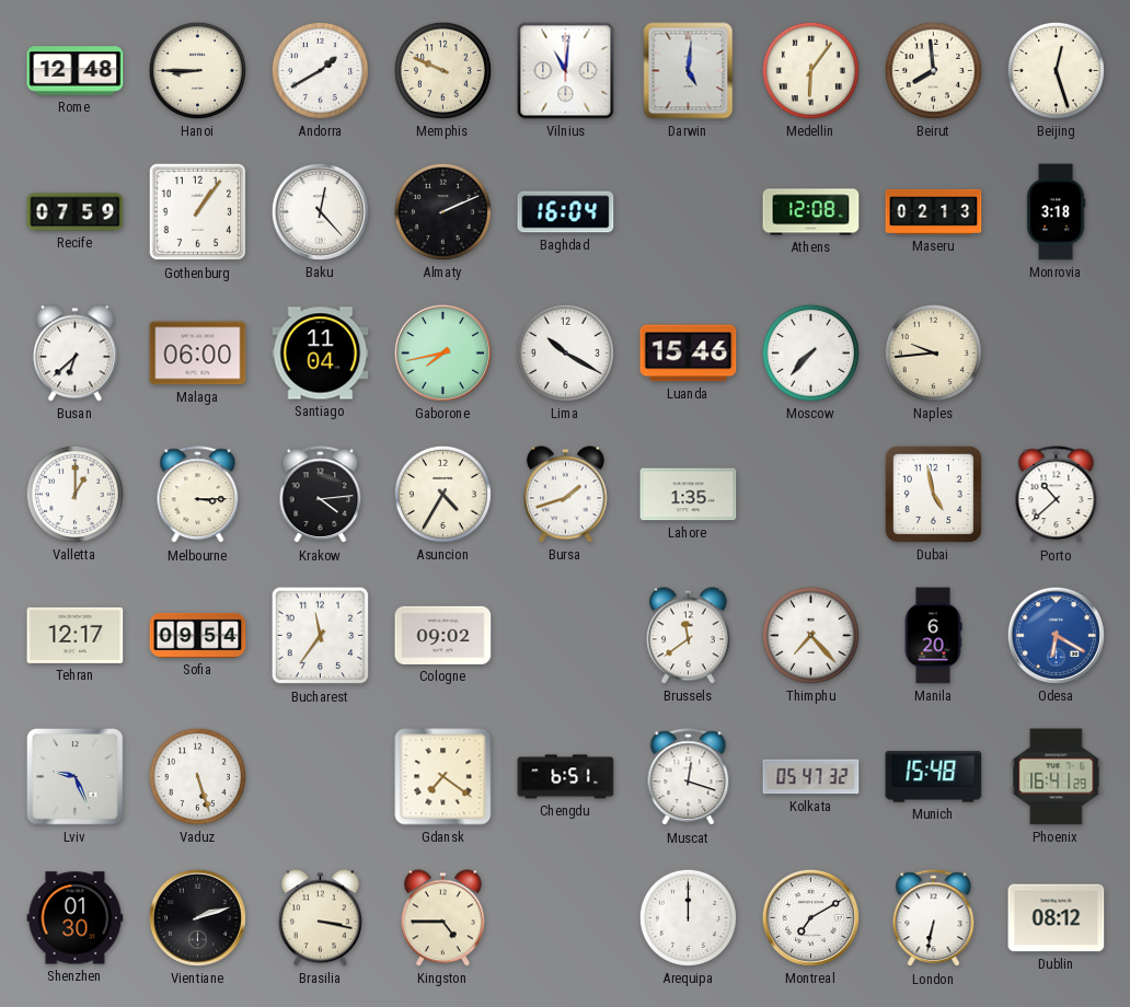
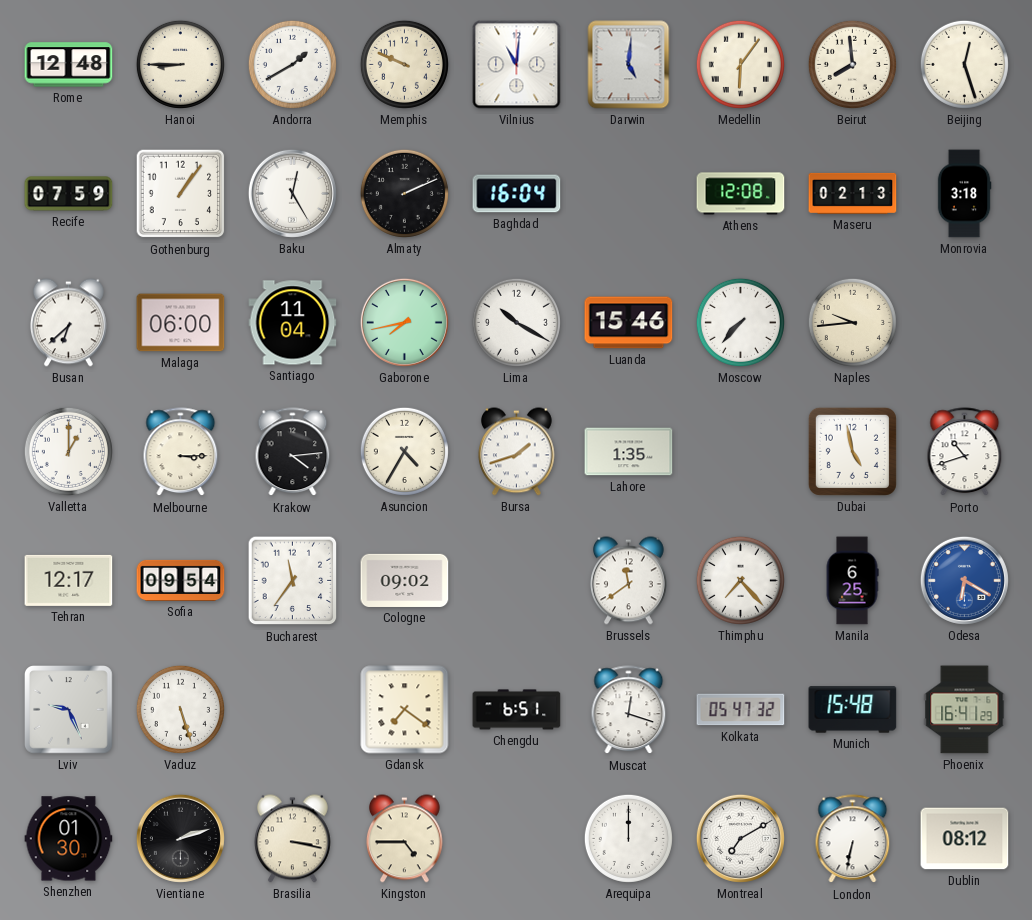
Baku: 12:23 -> 12:25 (292, 193)
Porto: 10:38 -> 10:42 (965, 452)
Manila: 6:20 -> 6:25 (852, 581)
